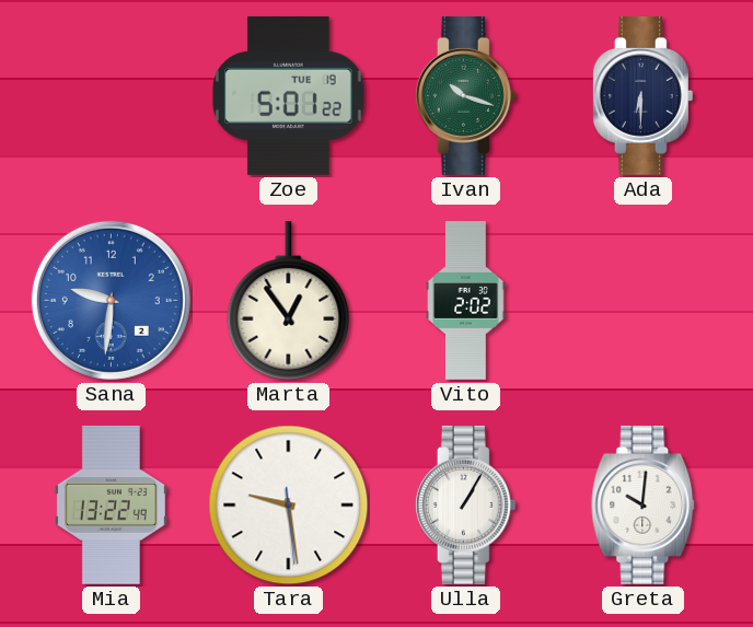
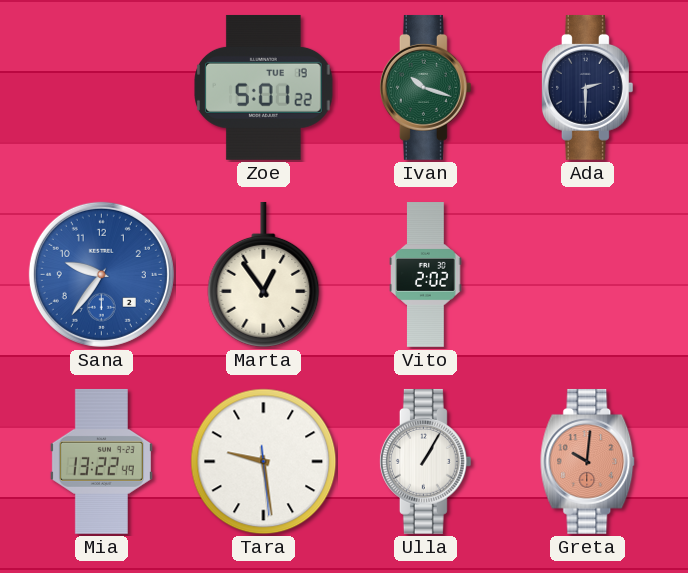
Ada: 6:30 -> 2:30 (587, 87)
Sana: 9:31 -> 9:36 (101, 274)
Greta dial: white -> salmon (588, 461)
